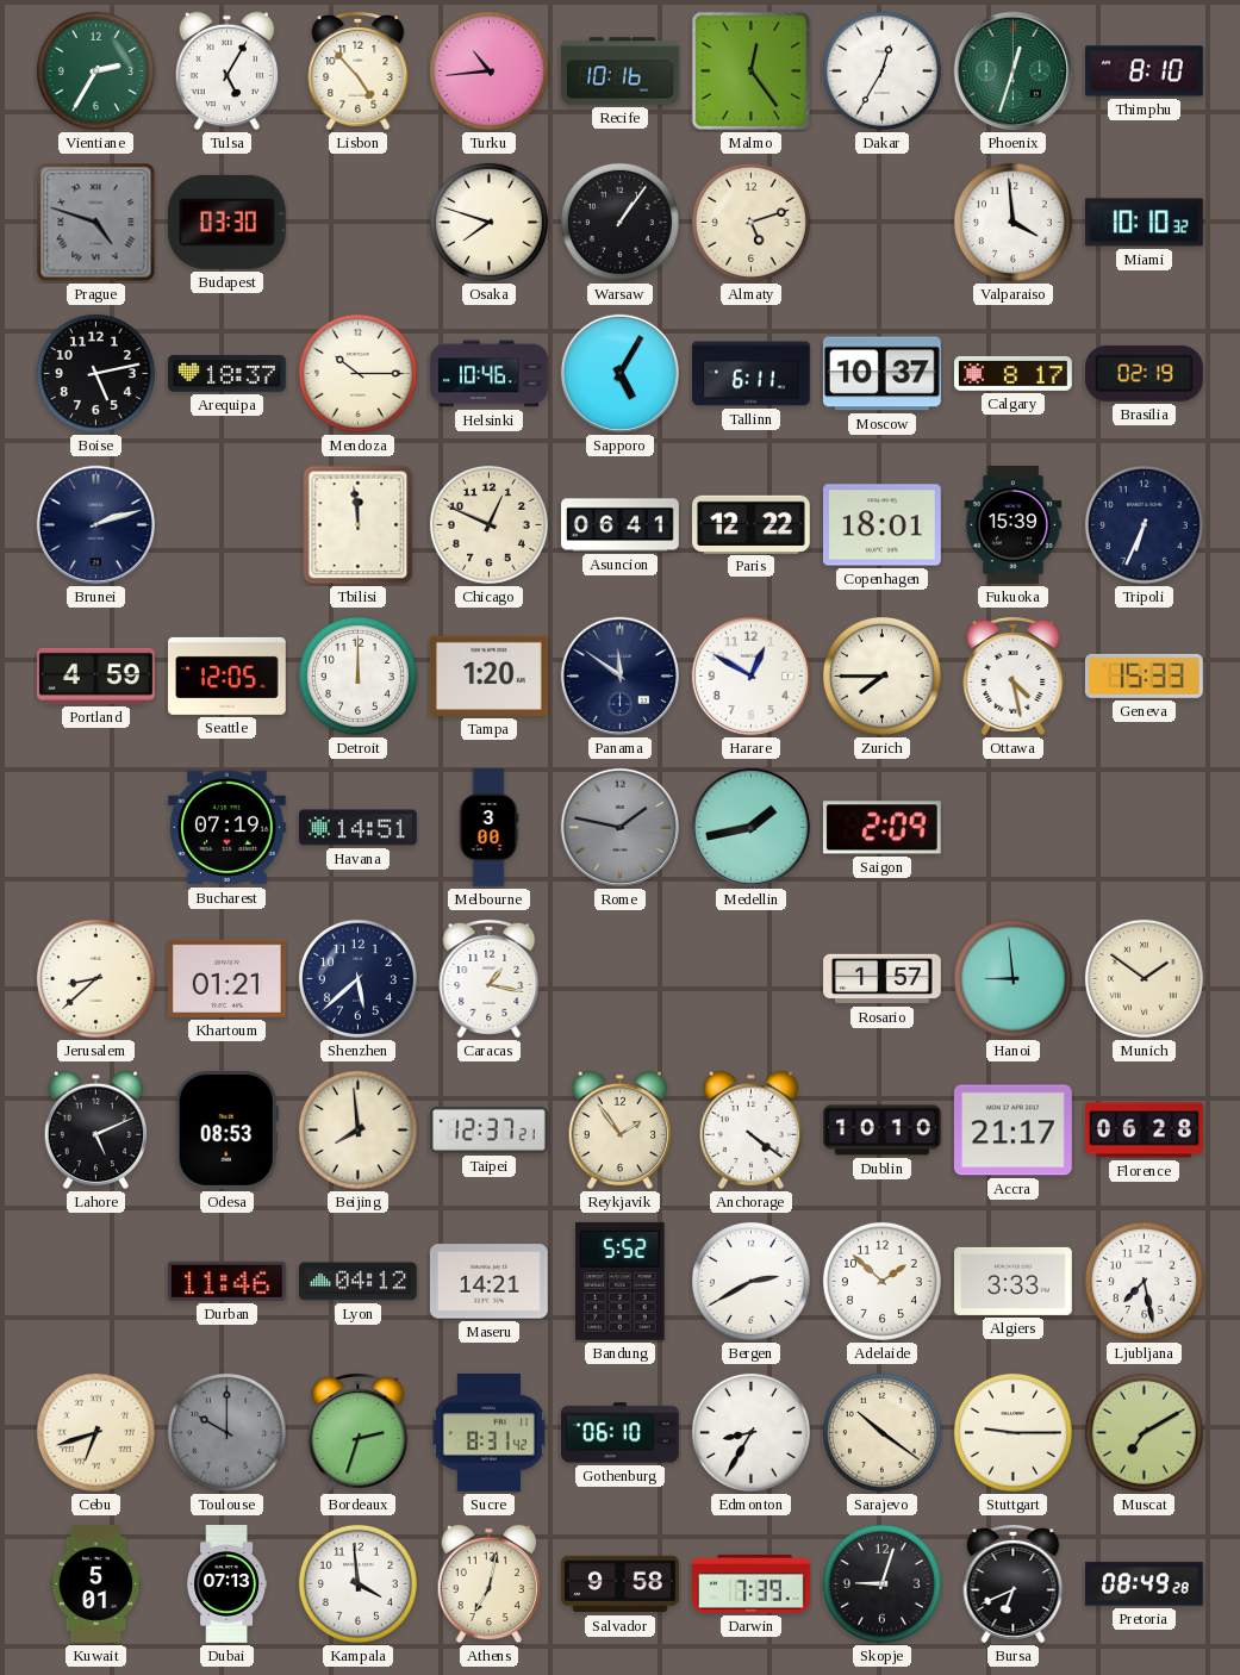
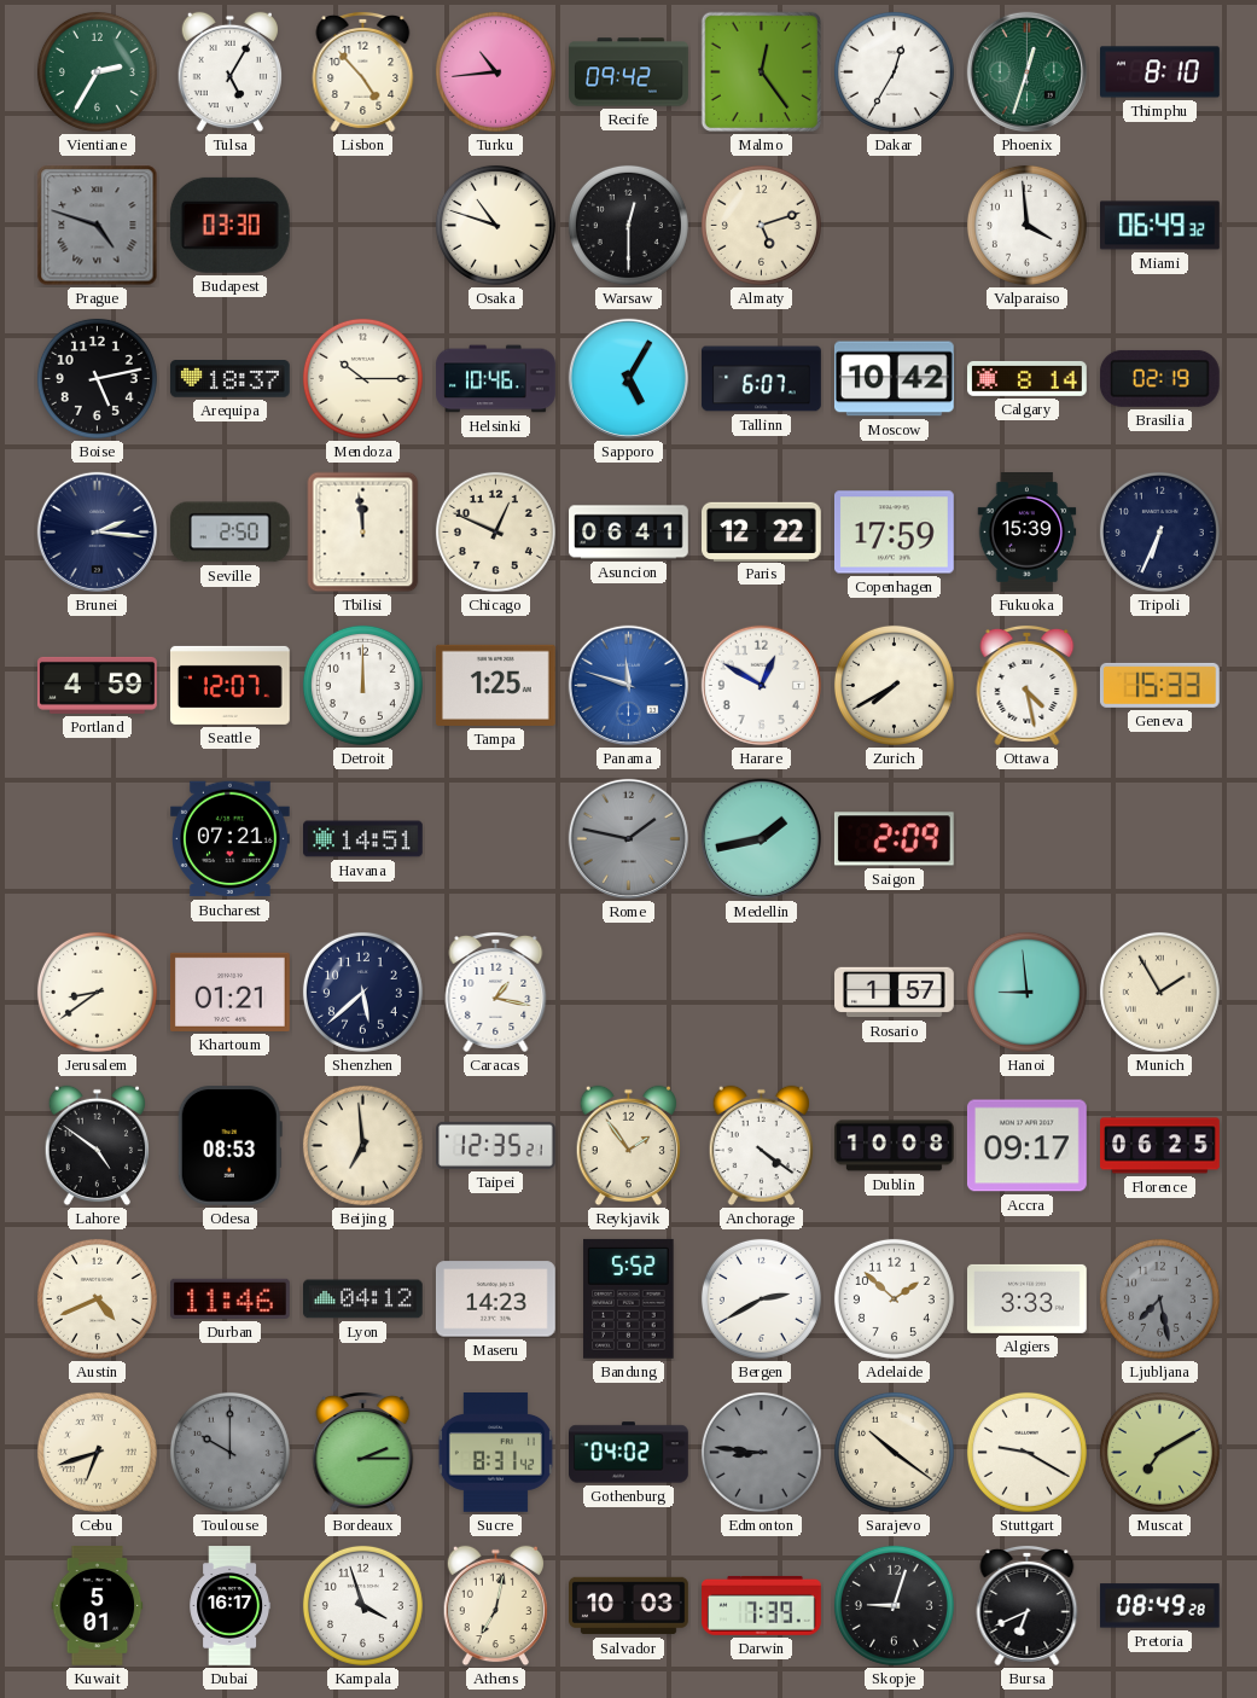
Recife: 10:16 -> 09:42 (629, 72)
Osaka: 7:48 -> 10:48 (495, 225)
Warsaw: 1:06 -> 12:30 (628, 225)
Miami: 10:10 -> 06:49 (1160, 226)
Tallinn: 6:11 -> 6:07 (762, 379)
Moscow: 10:37 -> 10:42 (894, 379)
Calgary: 8:17 -> 8:14 (1028, 379)
Brunei: 2:12 -> 2:16 (97, 531)
Seville: none -> 2:50 (229, 533)
Copenhagen: 18:01 -> 17:59 (895, 533)
Seattle: 12:05 -> 12:07 (231, 685)
Tampa: 1:20 -> 1:25 (496, 685)
Panama: 11:51 -> 11:48 (628, 685)
Panama dial: navy -> blue (628, 685)
Zurich: 7:45 -> 7:40 (894, 685)
Bucharest: 07:19 -> 07:21 (231, 839)
Melbourne: 3:00 -> none (488, 828)
Jerusalem: 8:38 -> 8:39 (97, 992)
Munich: 1:51 -> 1:55 (1159, 992)
Lahore: 5:11 -> 4:51 (97, 1146)
Beijing: 7:59 -> 6:59 (362, 1145)
Taipei: 12:37 -> 12:35 (496, 1145)
Dublin: 10:10 -> 10:08 (895, 1146)
Accra: 21:17 -> 09:17 (1026, 1146)
Florence: 06:28 -> 06:25 (1160, 1146)
Austin: none -> 4:41 (97, 1298)
Maseru: 14:21 -> 14:23 (495, 1299)
Ljubljana dial: white -> grey (1159, 1298)
Bordeaux: 2:33 -> 2:15 (363, 1452)
Gothenburg: 06:10 -> 04:02 (629, 1453)
Edmonton: 8:35 -> 8:46 (761, 1452)
Edmonton dial: white -> grey (761, 1452)
Stuttgart: 9:15 -> 9:20 (1026, 1452)
Dubai: 07:13 -> 16:17 (231, 1606)
Kampala: 3:59 -> 3:57 (362, 1605)
Salvador: 9:58 -> 10:03 (629, 1606)
